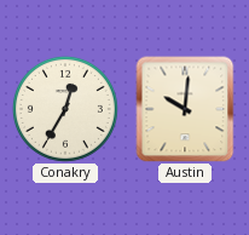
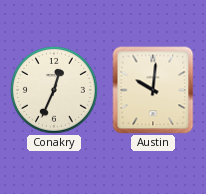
Conakry: 12:35 -> 12:34 (54, 90)
